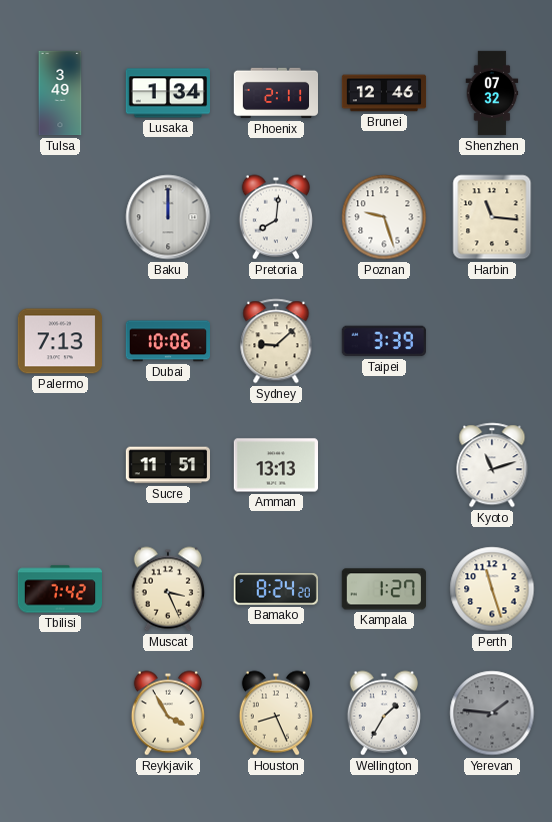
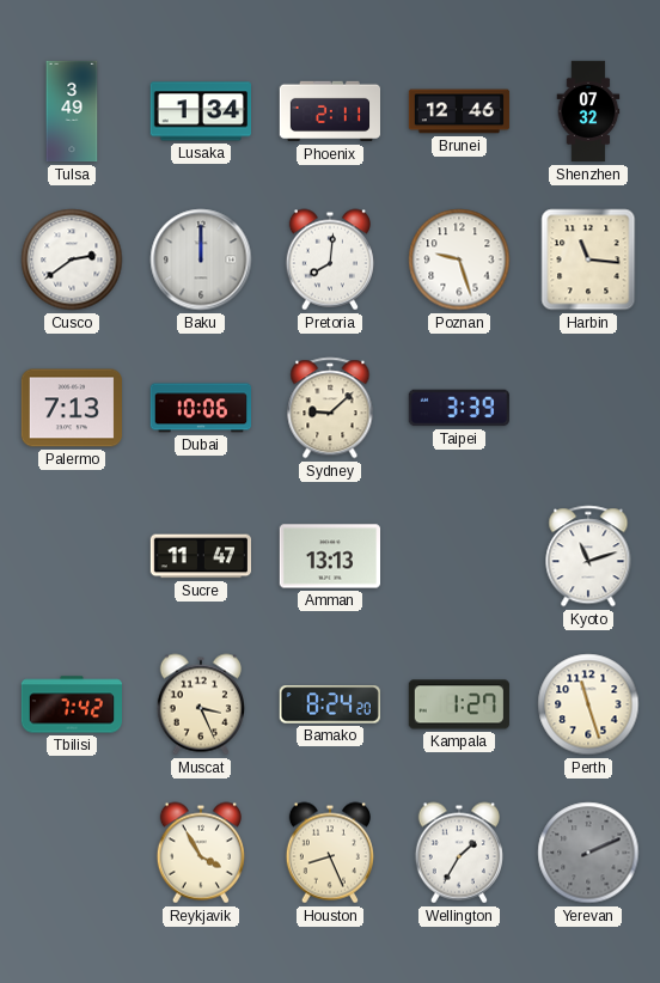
Cusco: none -> 2:39 (72, 260)
Sucre: 11:51 -> 11:47 (200, 556)
Yerevan: 1:46 -> 2:11 (588, 853)
